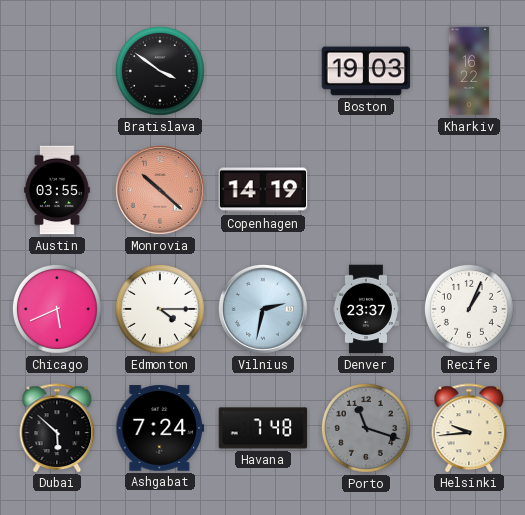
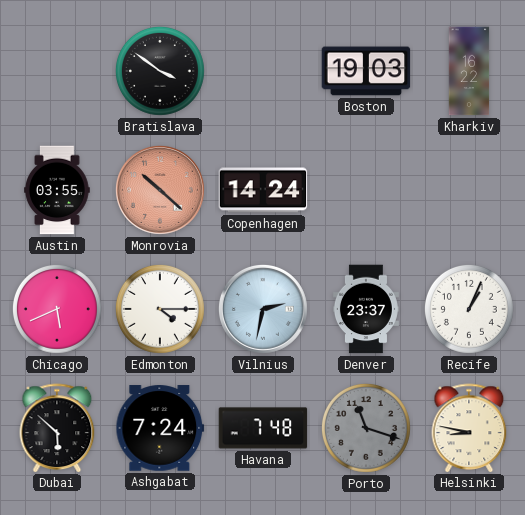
Copenhagen: 14:19 -> 14:24 (263, 190)
Helsinki: 9:44 -> 8:47 (469, 428)
